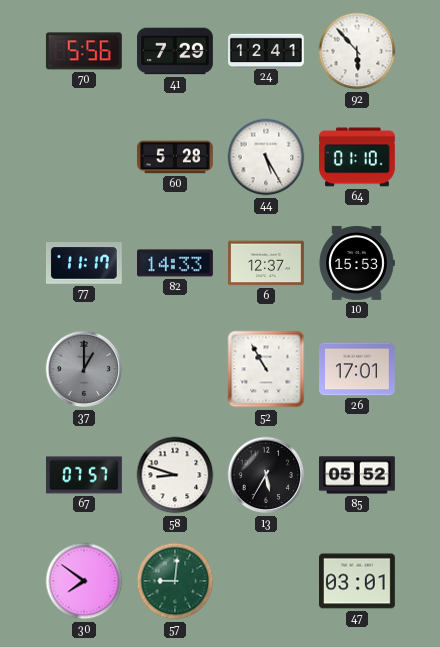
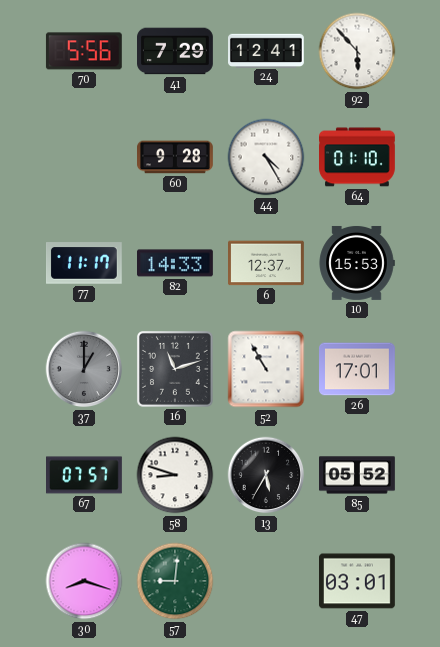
60: 5:28 -> 9:28 (176, 157)
44: 5:25 -> 4:25 (266, 157)
16: none -> 11:12 (175, 369)
30: 7:51 -> 8:18 (84, 581)
